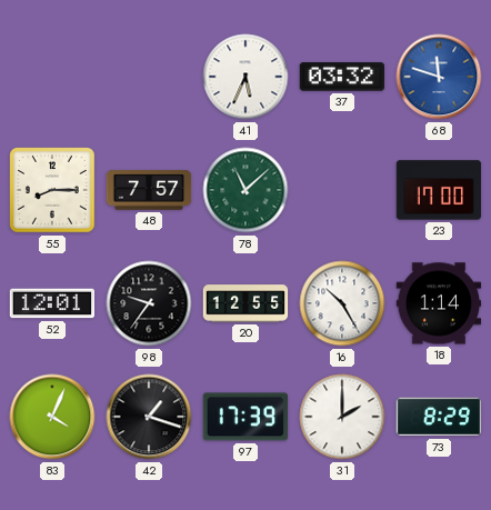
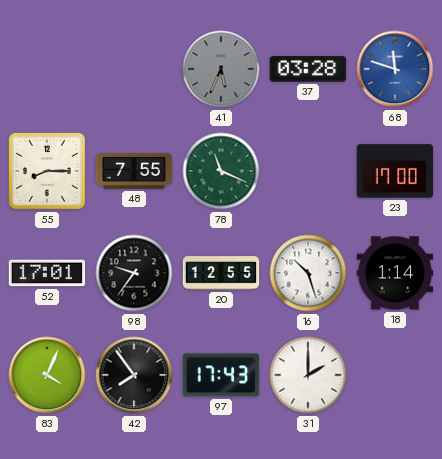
41 dial: white -> grey (221, 69)
37: 03:32 -> 03:28 (308, 69)
48: 7:57 -> 7:55 (134, 171)
78: 11:08 -> 11:19 (221, 171)
52: 12:01 -> 17:01 (47, 273)
16: 10:25 -> 10:27 (308, 273)
42: 1:18 -> 7:54 (134, 375)
97: 17:39 -> 17:43 (221, 375)
73: 8:29 -> none (439, 417)
